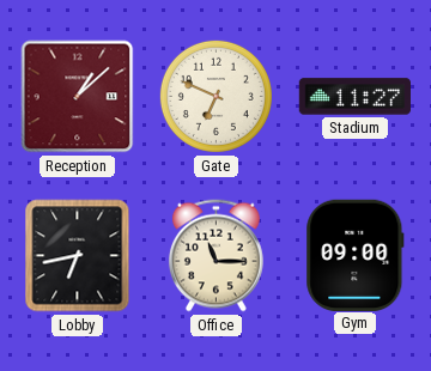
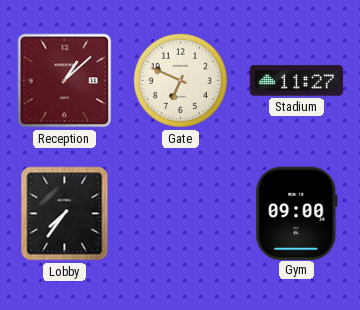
Lobby: 6:43 -> 7:36 (65, 214)
Office: 11:15 -> none (215, 256)
